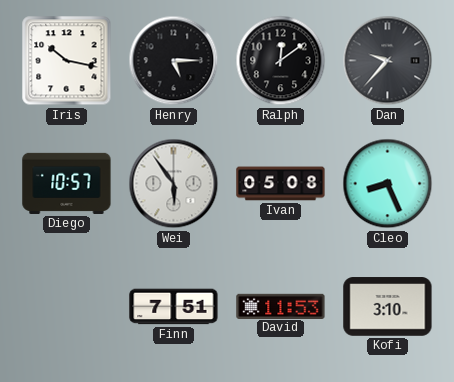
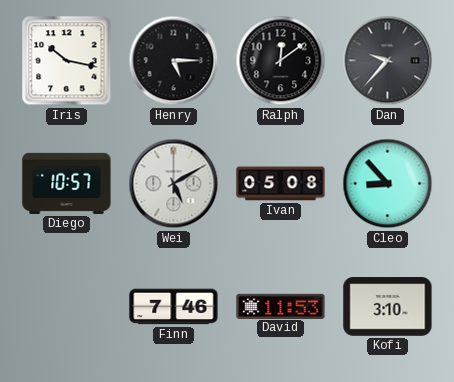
Wei: 5:54 -> 5:10 (174, 184)
Cleo: 8:26 -> 8:53 (388, 184)
Finn: 7:51 -> 7:46 (174, 307)
